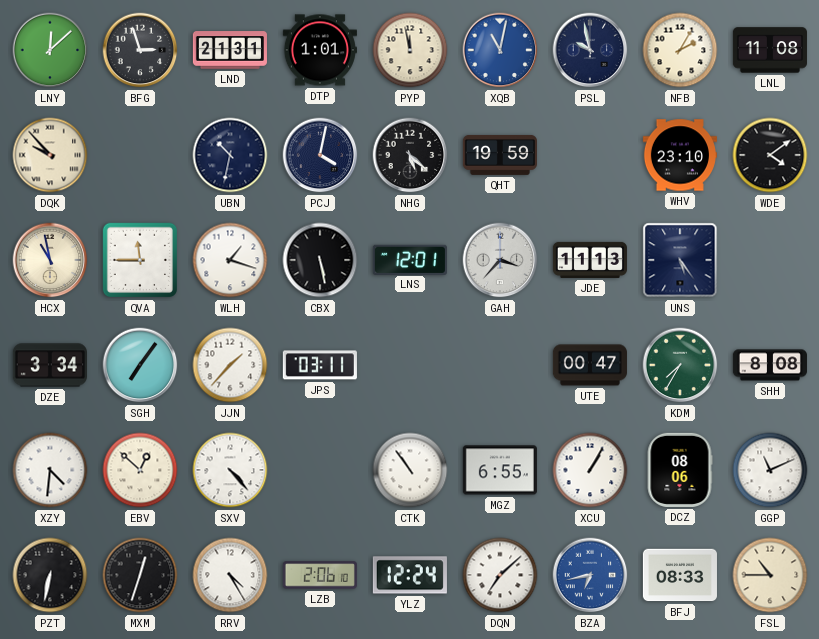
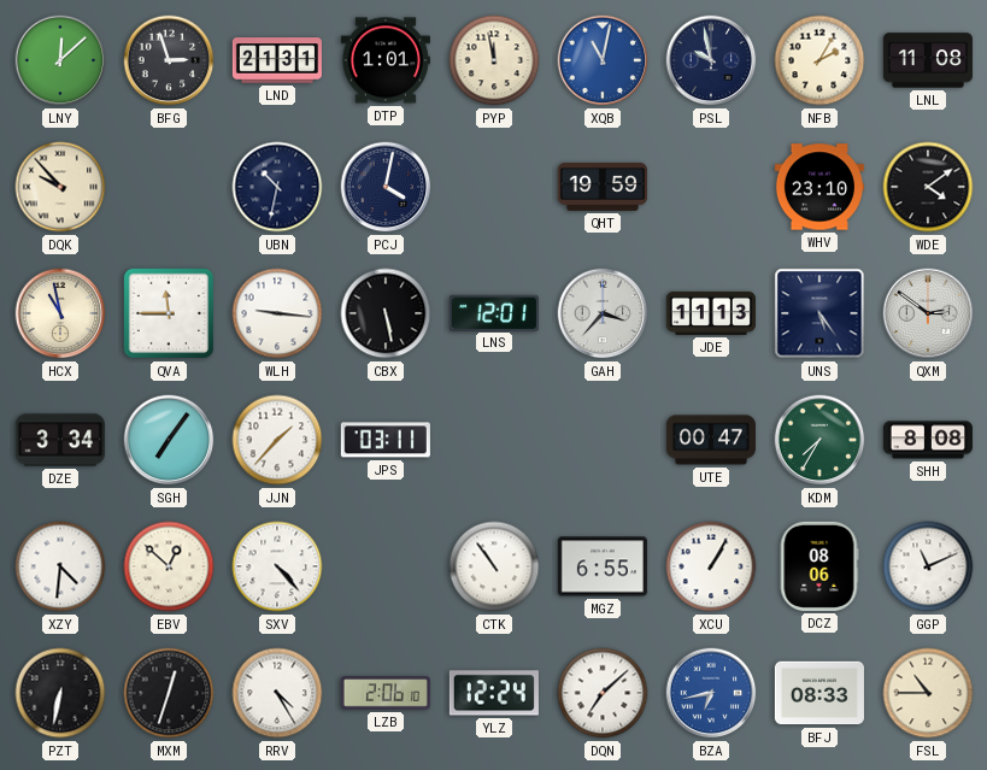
NHG: 5:22 -> none (410, 155)
WLH: 1:18 -> 9:16 (277, 313)
QXM: none -> 2:51 (928, 313)
